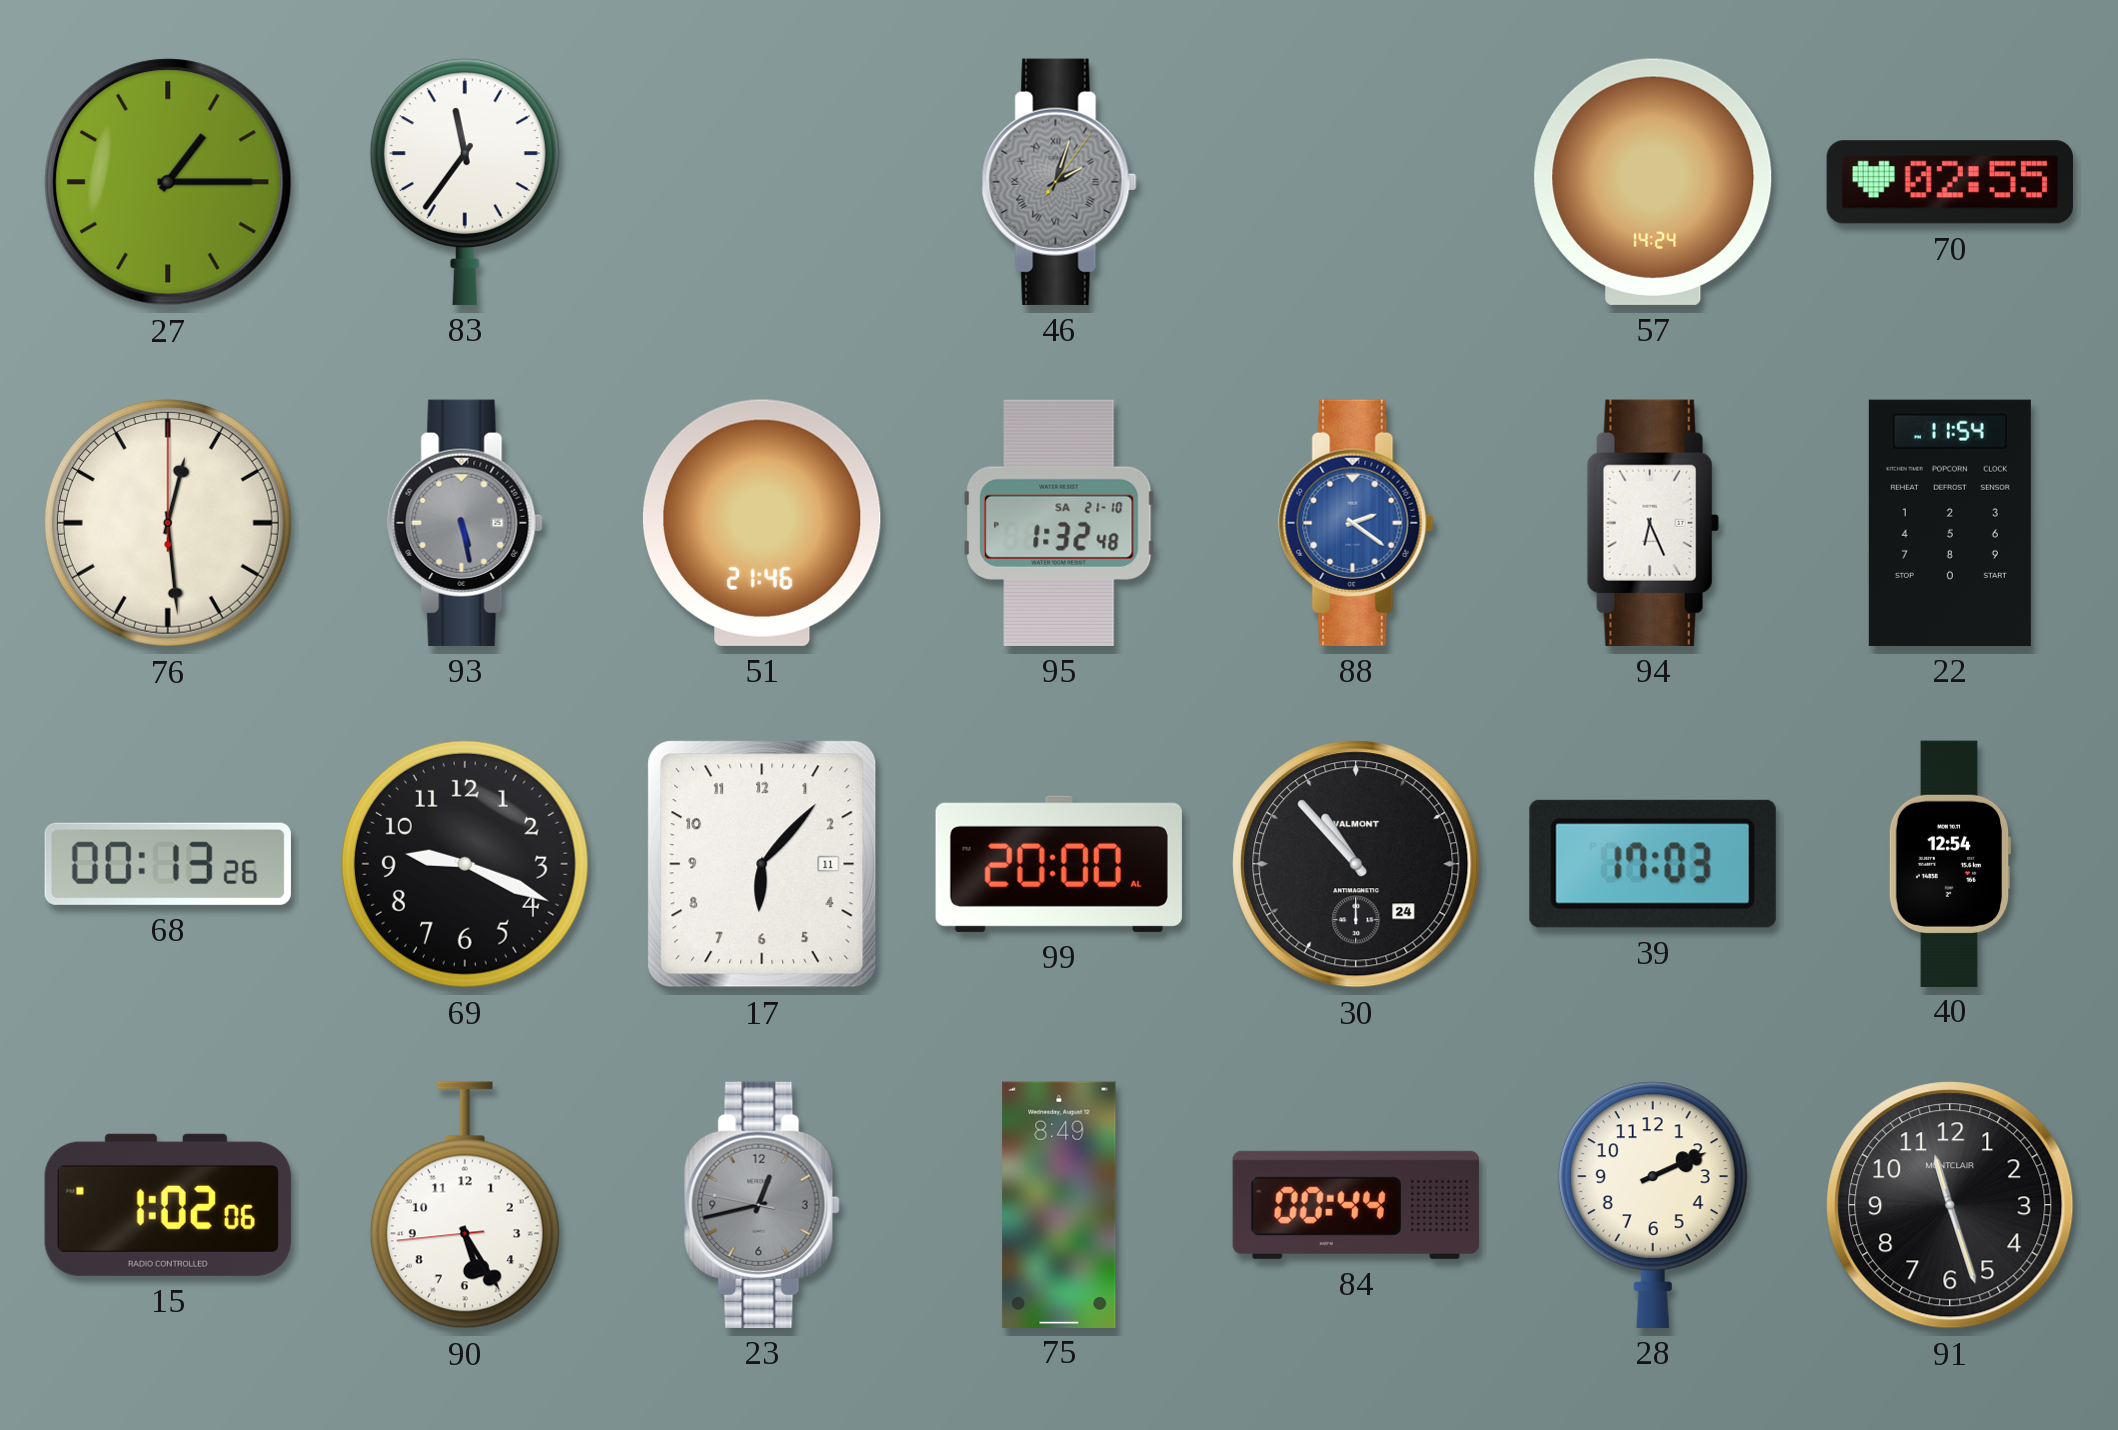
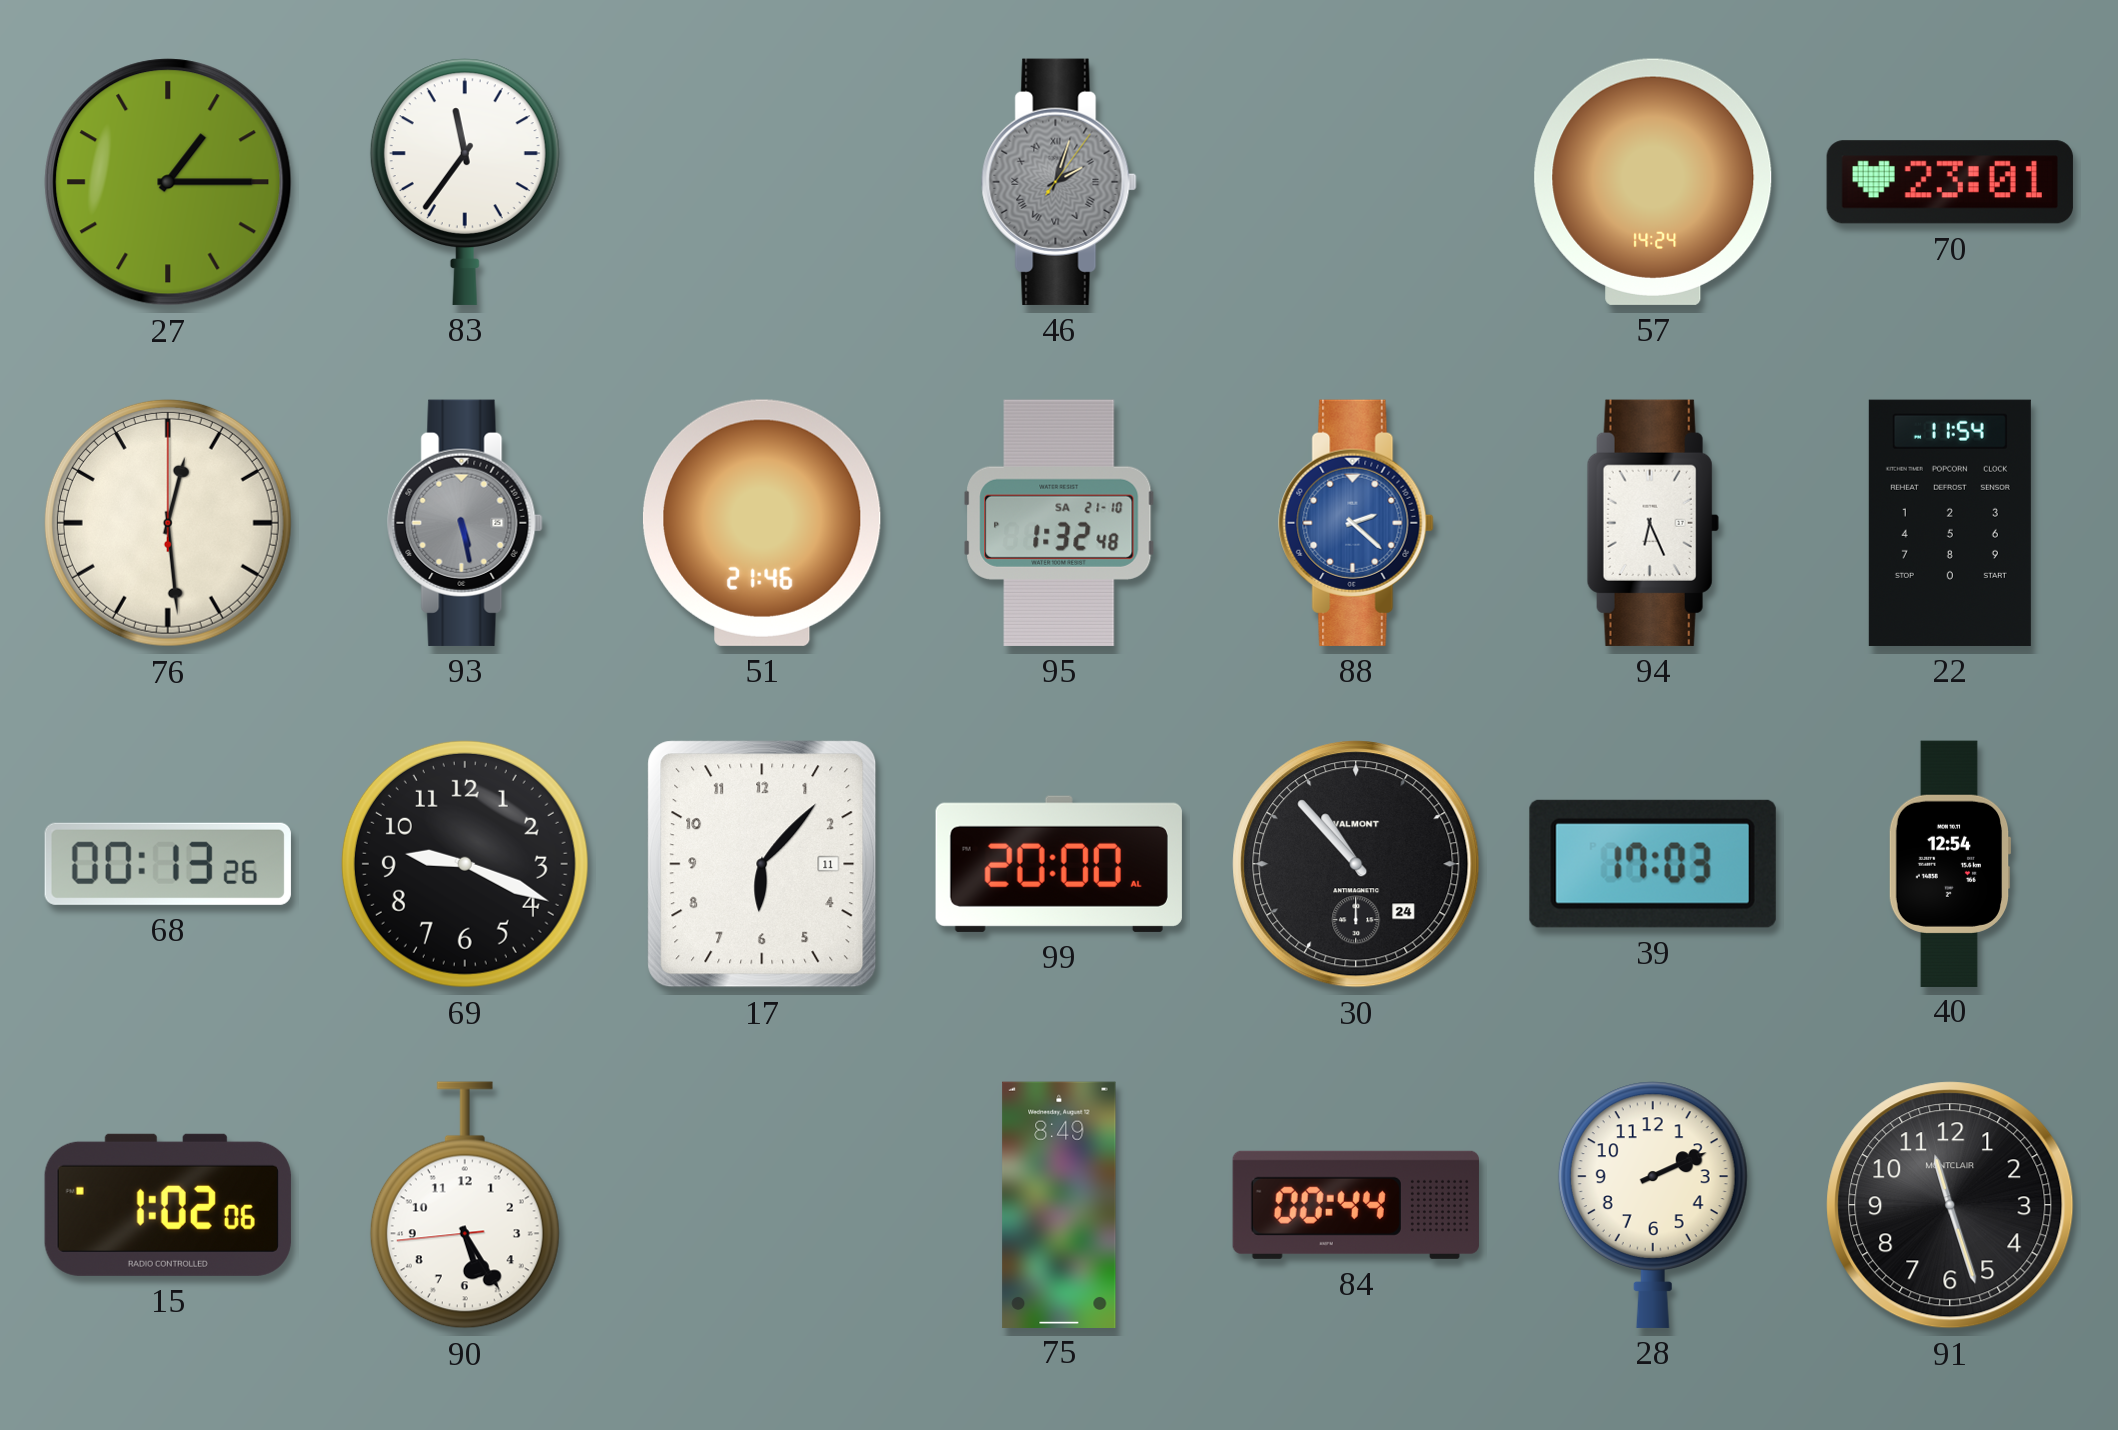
70: 02:55 -> 23:01 (1950, 182)
88: 2:21 -> 2:22 (1356, 523)
23: 12:42 -> none (762, 1205)
